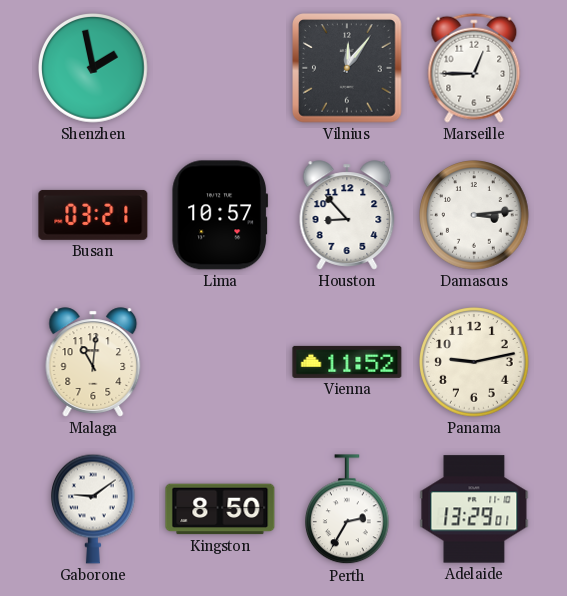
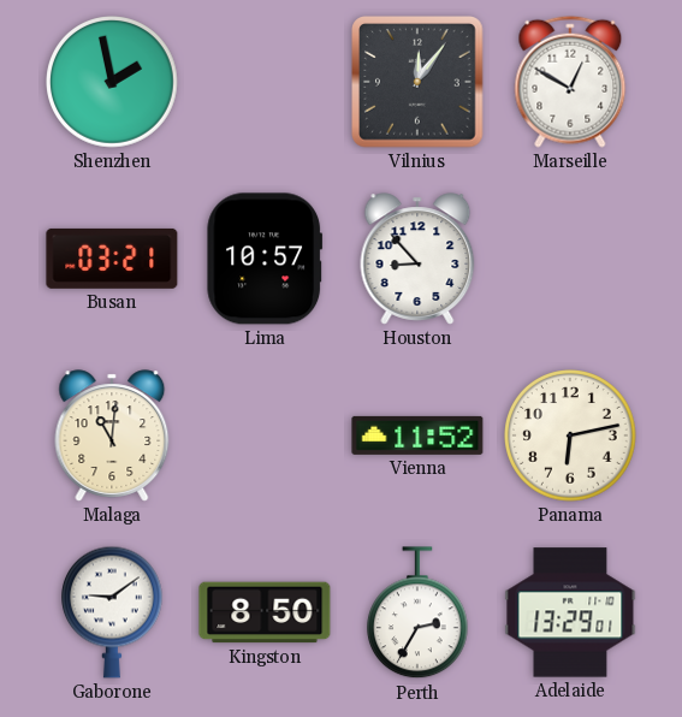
Marseille: 12:45 -> 12:50 (570, 82)
Damascus: 3:14 -> none (474, 215)
Panama: 9:13 -> 6:13 (570, 435)
